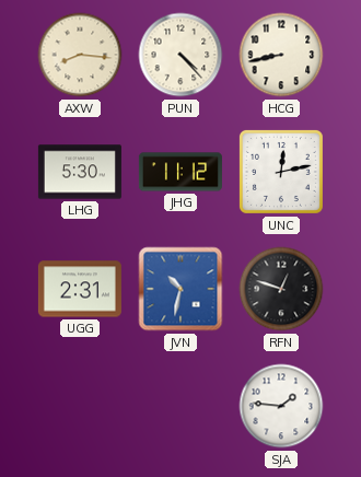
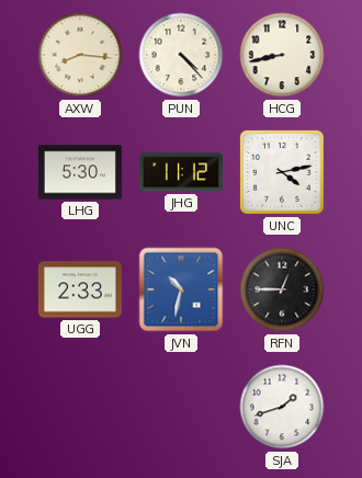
UNC: 12:13 -> 4:13 (282, 172)
UGG: 2:31 -> 2:33 (80, 289)
RFN: 12:48 -> 12:45 (282, 289)
SJA: 1:46 -> 1:42 (282, 407)
